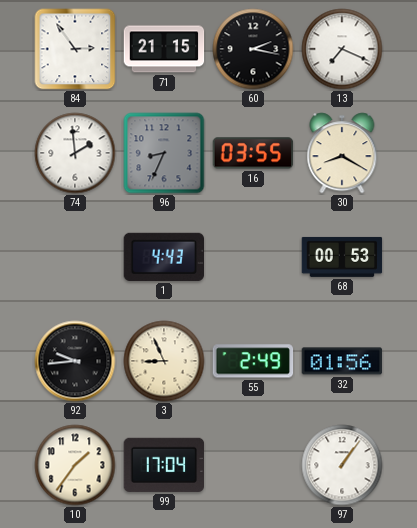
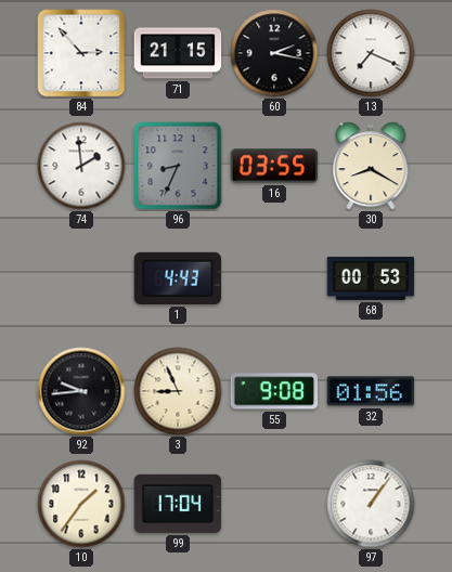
84: 2:54 -> 2:53 (81, 53)
55: 2:49 -> 9:08 (274, 391)
